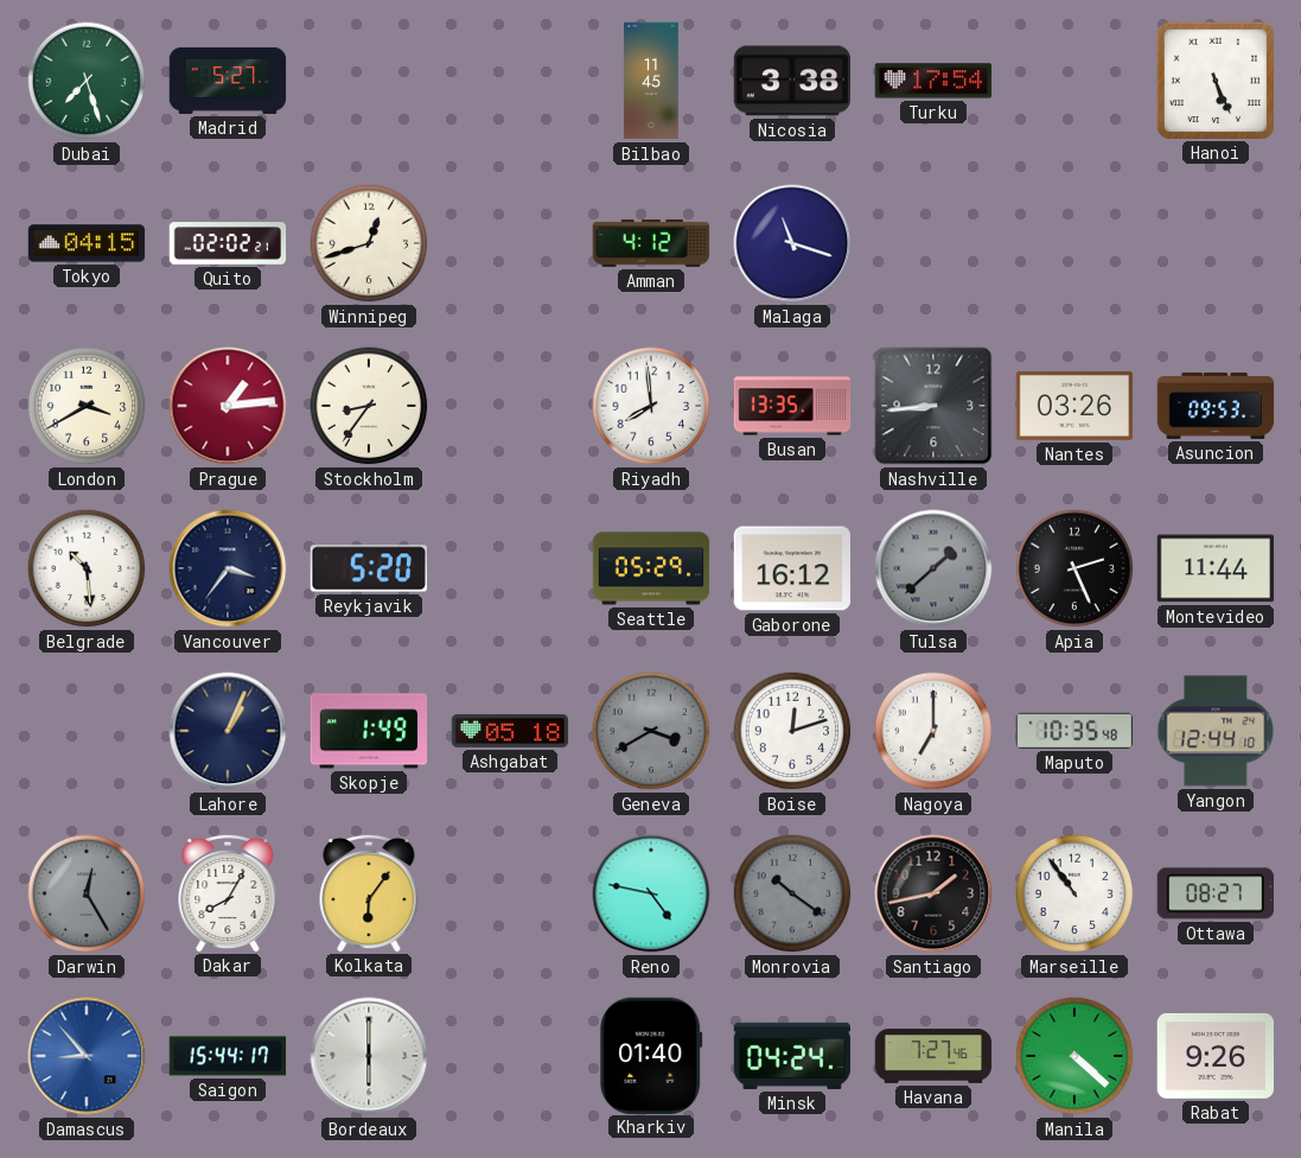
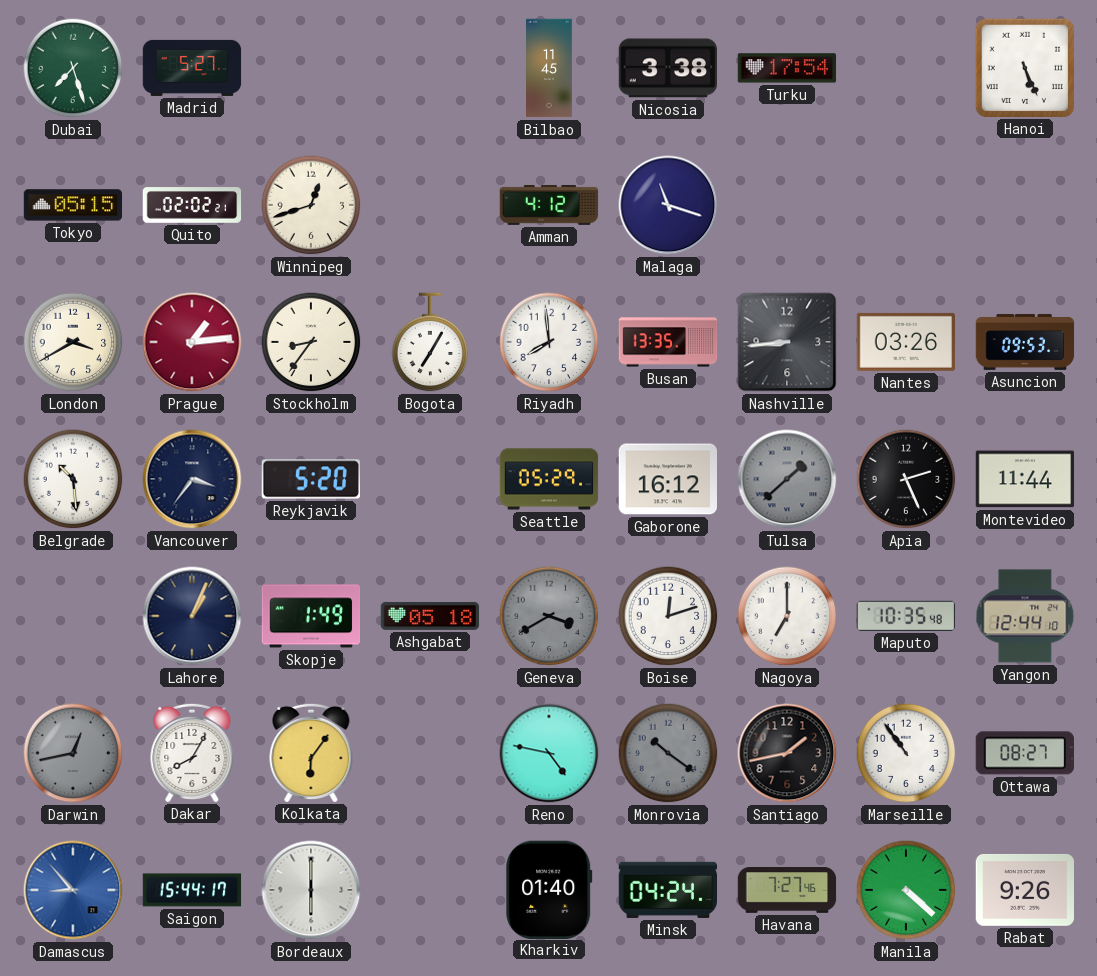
Tokyo: 04:15 -> 05:15 (73, 205)
Bogota: none -> 7:05 (430, 342)
Darwin: 12:25 -> 12:43 (73, 753)
